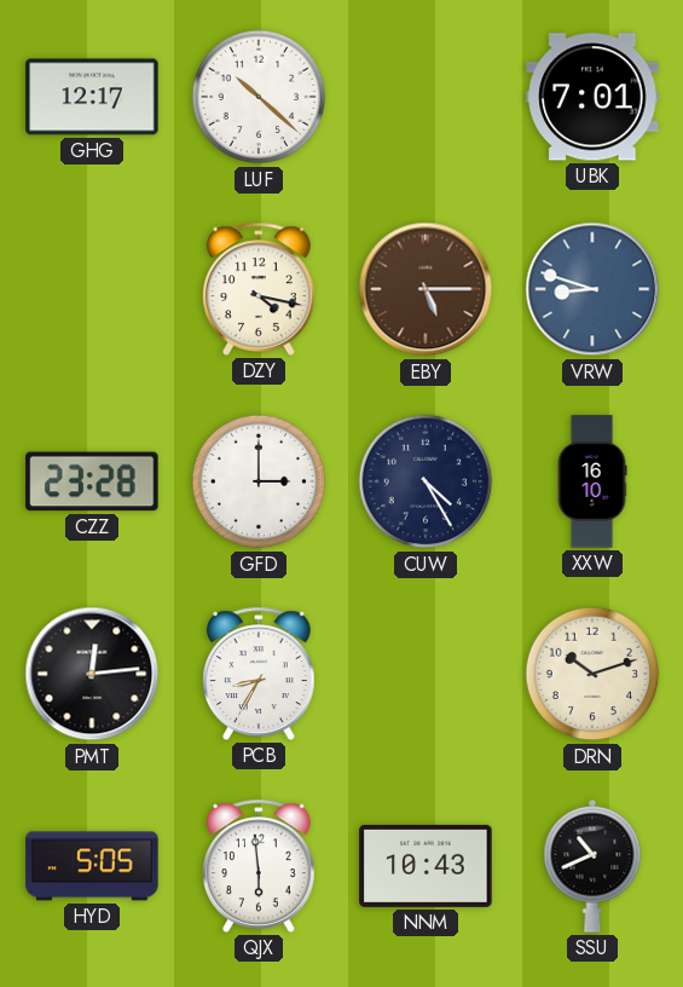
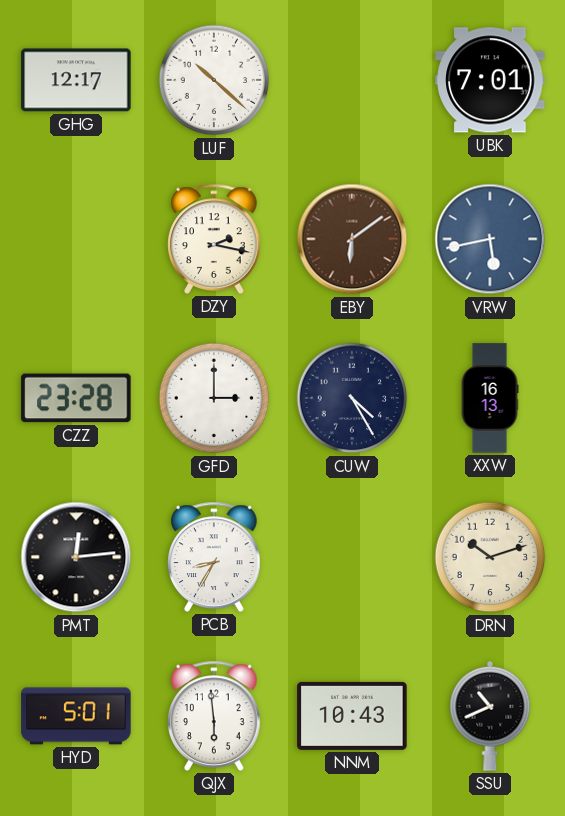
DZY: 4:17 -> 2:17 (214, 239)
EBY: 5:15 -> 6:09 (352, 239)
VRW: 8:48 -> 5:43 (490, 239)
XXW: 16:10 -> 16:13 (490, 398)
HYD: 5:05 -> 5:01 (76, 716)
